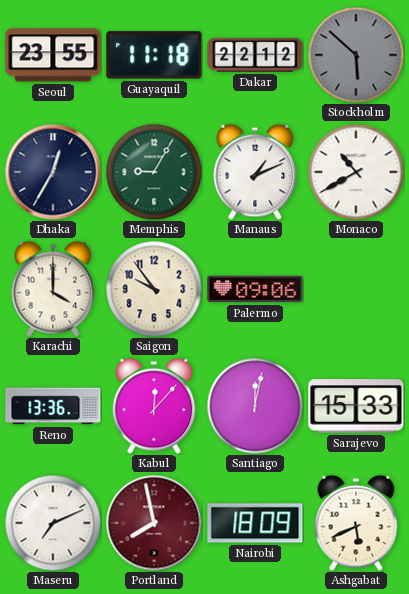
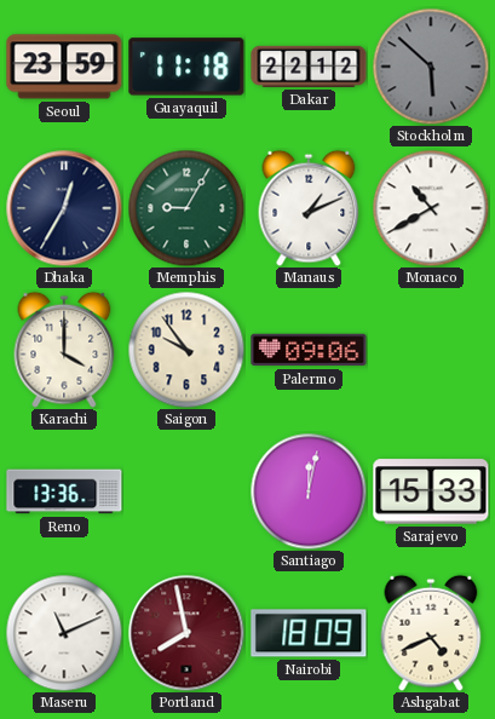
Seoul: 23:55 -> 23:59 (64, 67)
Kabul: 12:07 -> none (154, 406)
Maseru: 7:11 -> 11:11 (64, 633)
Ashgabat: 5:41 -> 4:41 (431, 633)
